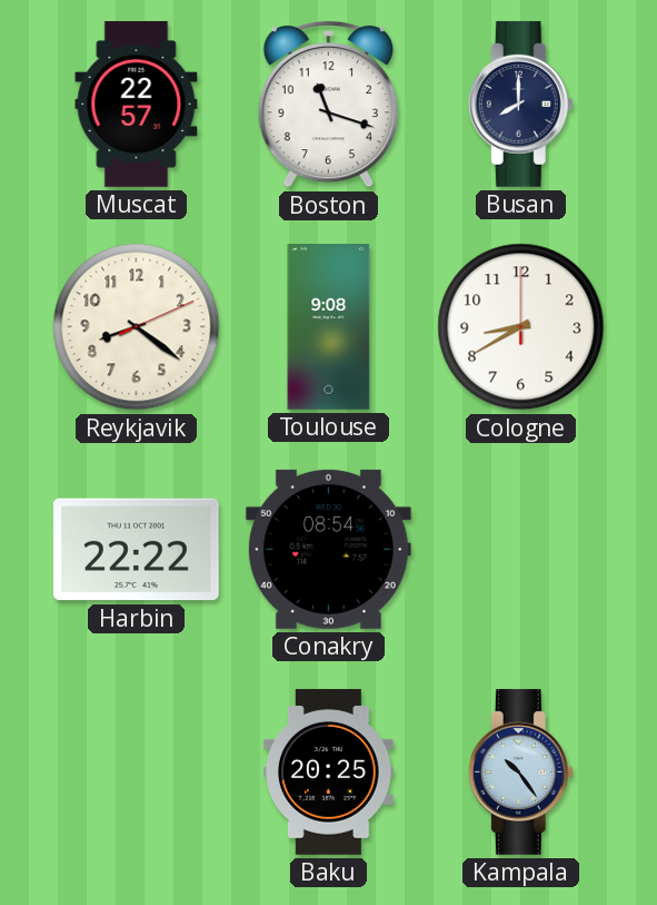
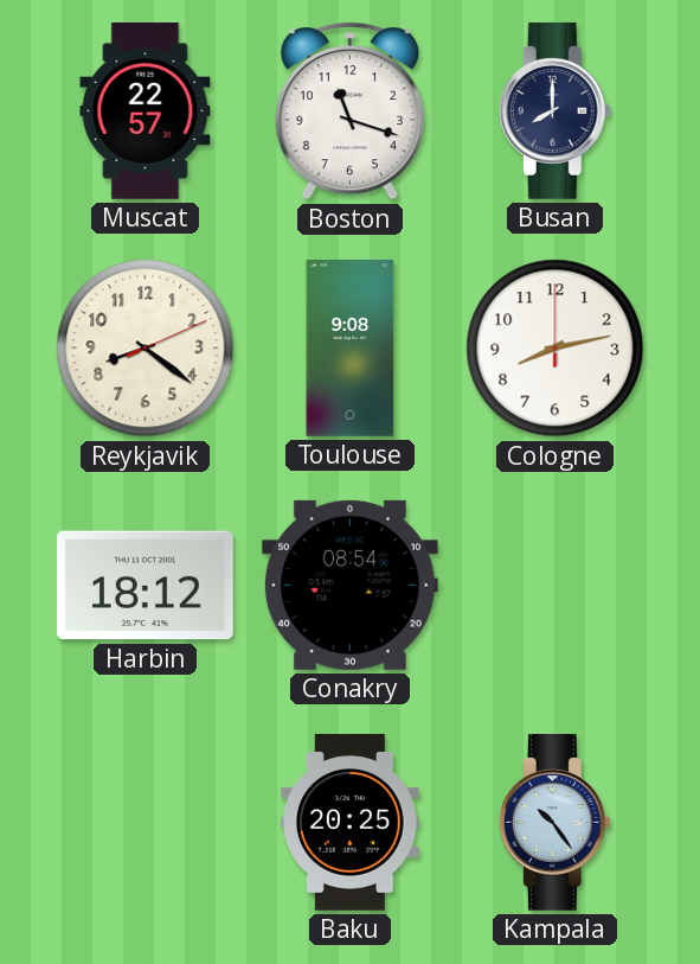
Cologne: 8:40 -> 8:13 (555, 349)
Harbin: 22:22 -> 18:12 (145, 586)
